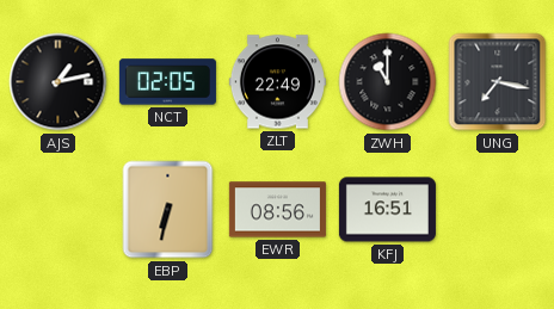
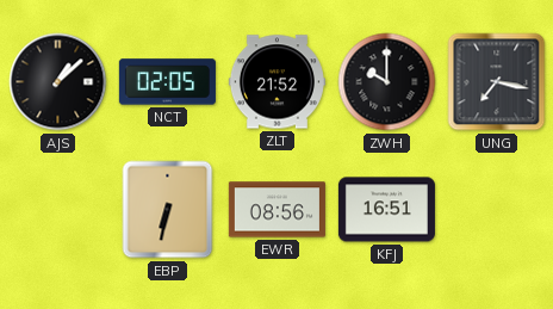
AJS: 1:13 -> 1:08 (58, 82)
ZLT: 22:49 -> 21:52 (276, 82)
ZWH: 11:00 -> 10:00 (387, 82)
